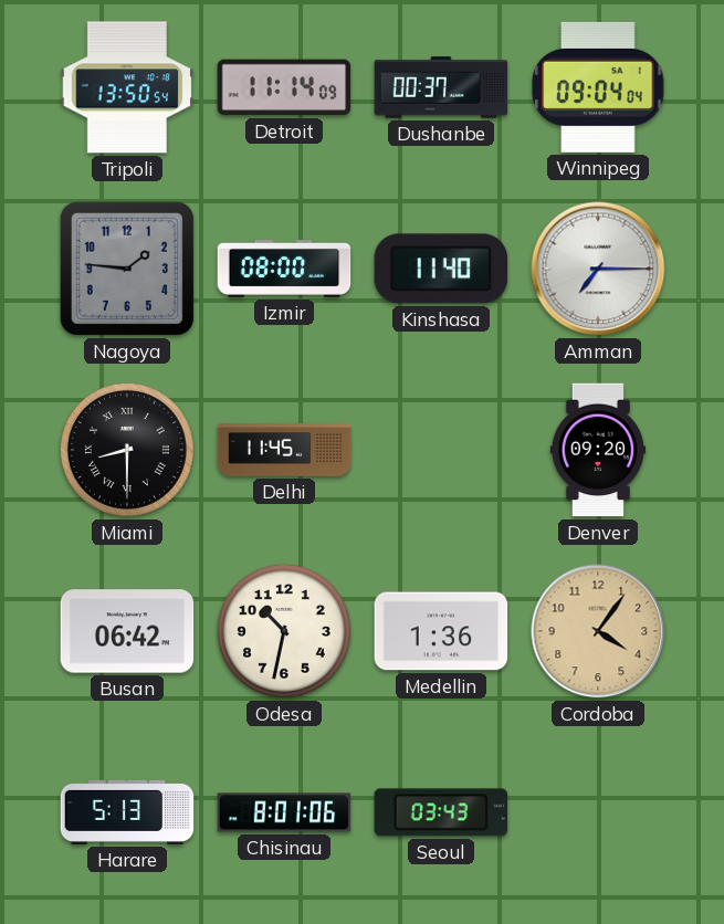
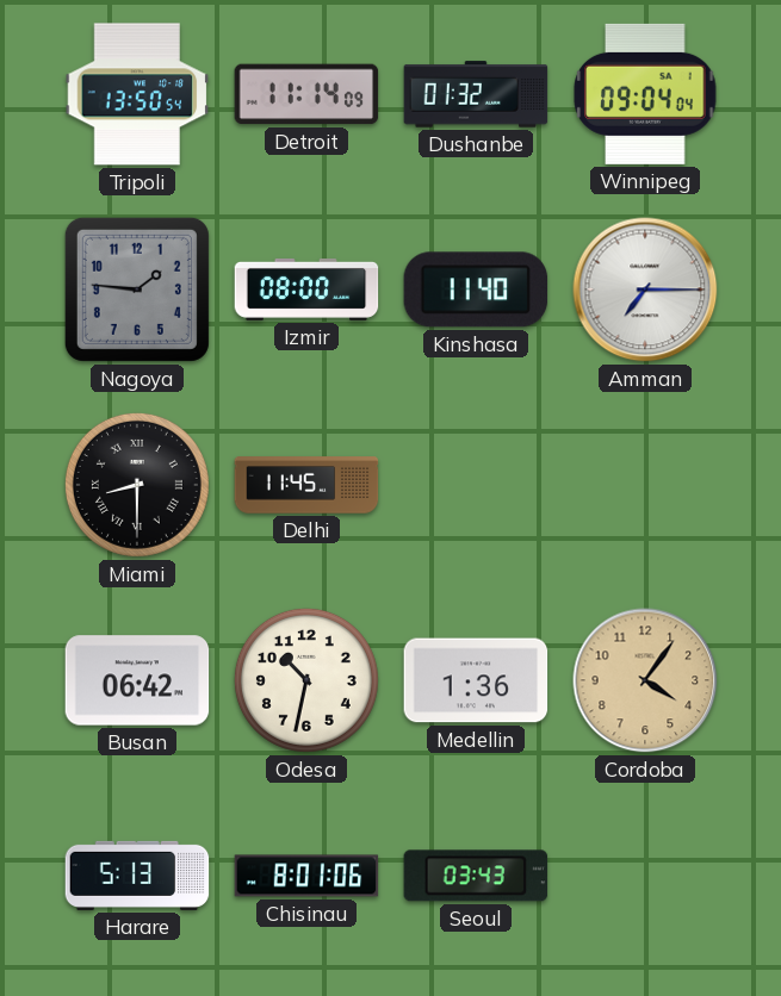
Dushanbe: 00:37 -> 01:32 (476, 94)
Denver: 09:20 -> none (597, 450)
